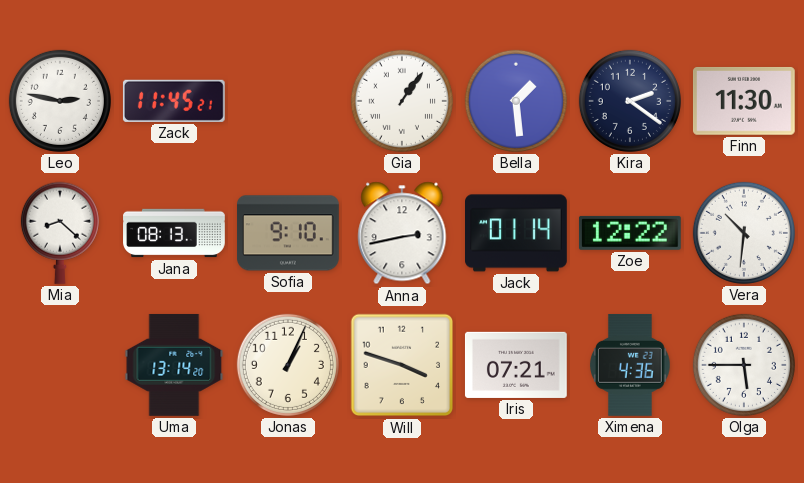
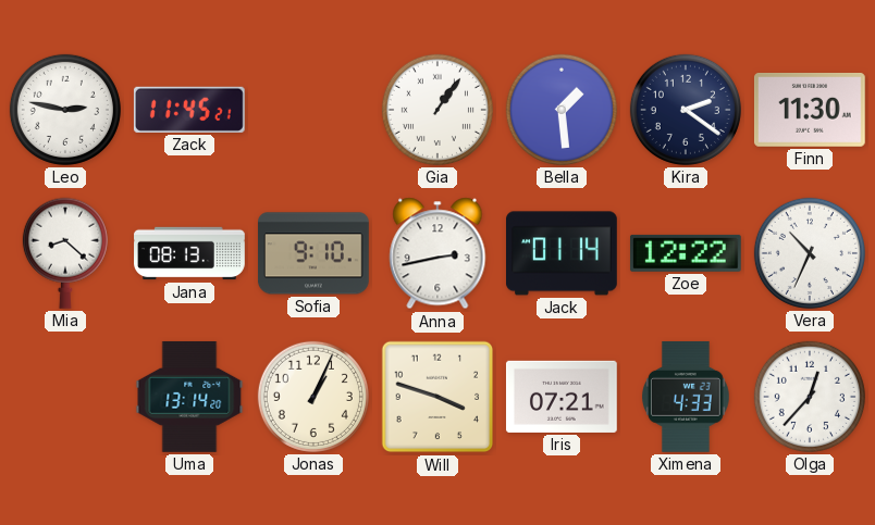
Vera: 10:31 -> 10:34 (810, 253)
Ximena: 4:36 -> 4:33 (687, 397)
Olga: 5:45 -> 12:37 (810, 397)
